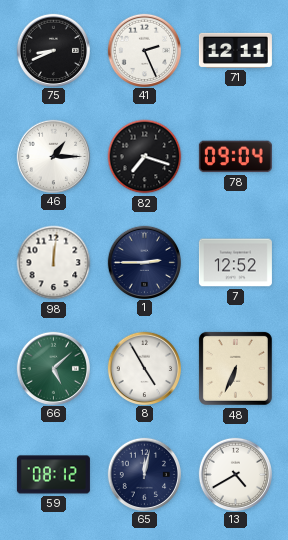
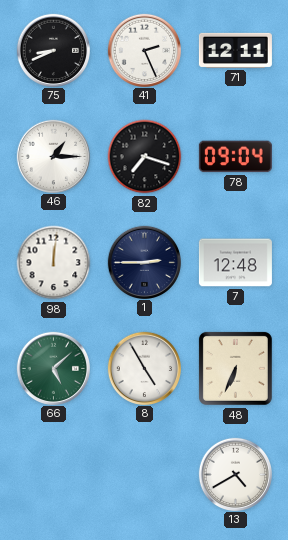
7: 12:52 -> 12:48 (235, 263)
59: 08:12 -> none (53, 475)
65: 12:02 -> none (144, 474)
